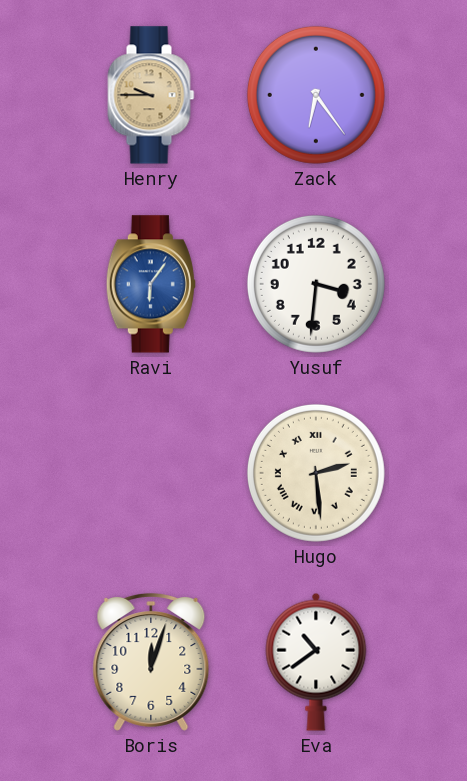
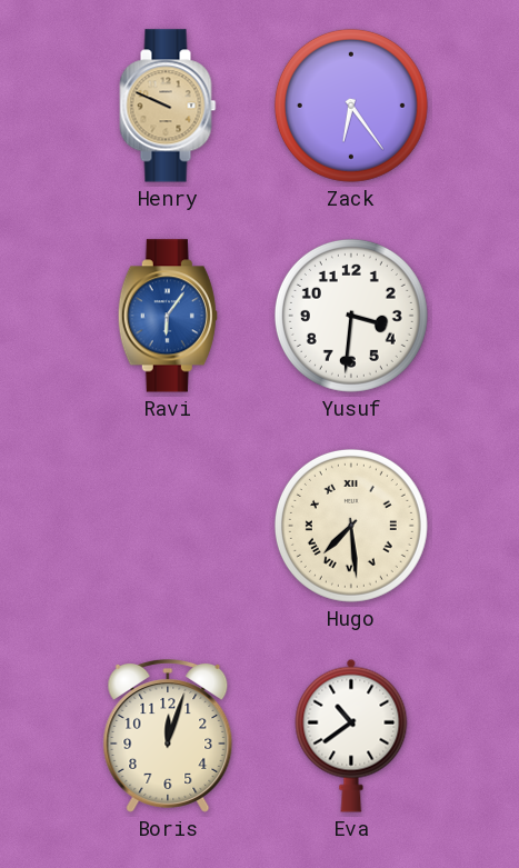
Henry: 9:45 -> 9:49 (168, 106)
Hugo: 2:29 -> 7:29 (351, 526)
